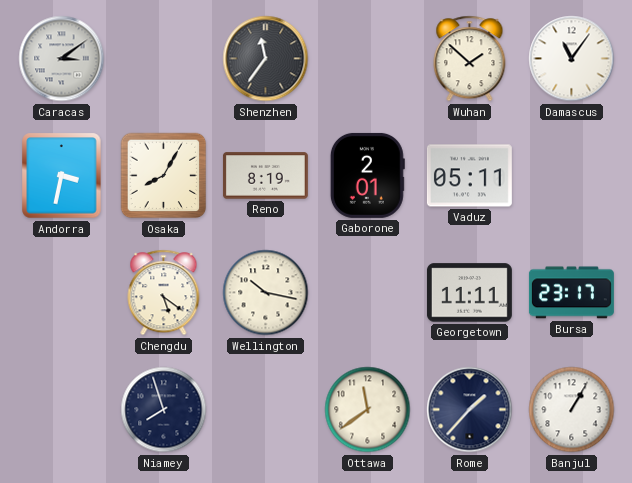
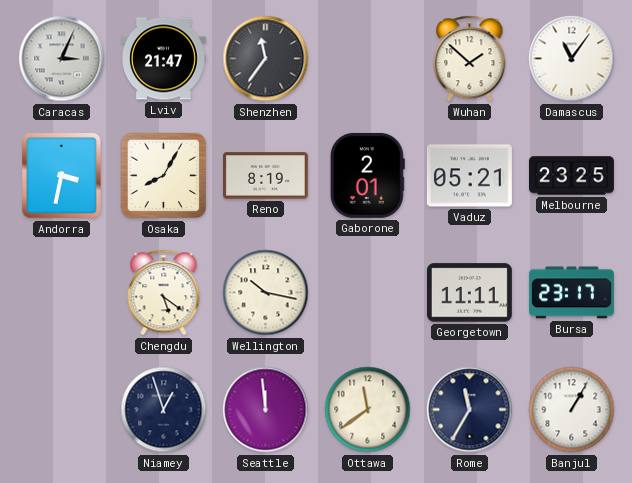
Caracas: 3:09 -> 3:04 (62, 59)
Lviv: none -> 21:47 (163, 59)
Vaduz: 05:11 -> 05:21 (469, 176)
Melbourne: none -> 23:25 (571, 176)
Niamey: 7:57 -> 12:57 (164, 410)
Seattle: none -> 11:59 (266, 410)
Rome: 1:37 -> 11:35 (470, 410)
